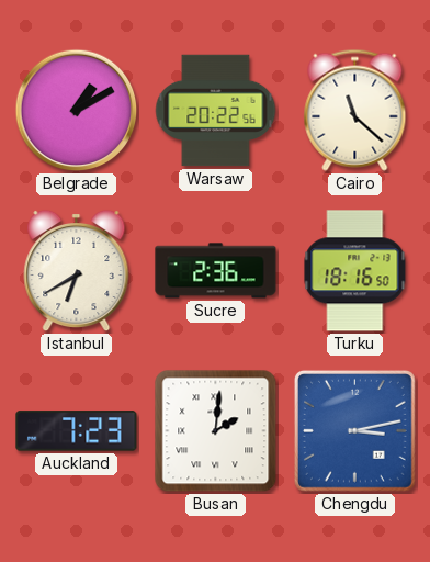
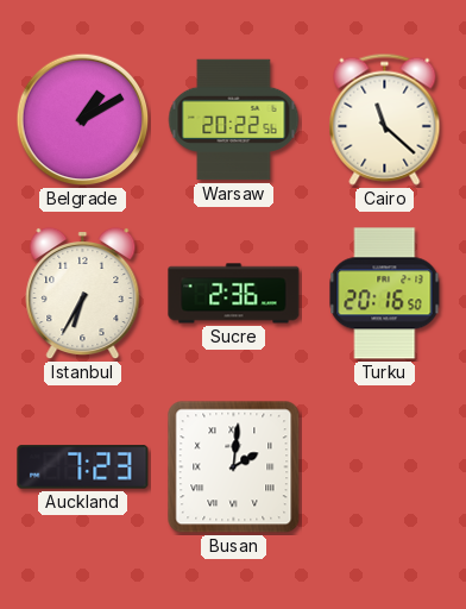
Istanbul: 6:40 -> 6:35 (83, 294)
Turku: 18:16 -> 20:16 (385, 294)
Chengdu: 3:13 -> none (354, 430)
